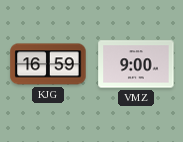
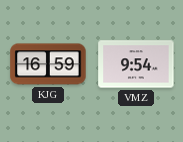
VMZ: 9:00 -> 9:54 (136, 64)
